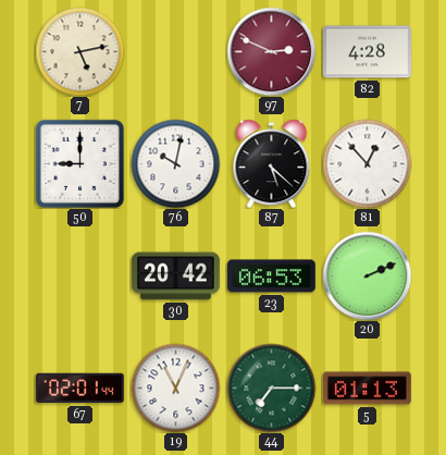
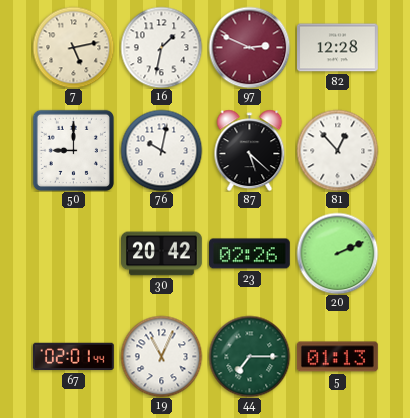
16: none -> 1:32 (161, 47)
82: 4:28 -> 12:28 (338, 48)
23: 06:53 -> 02:26 (250, 254)
